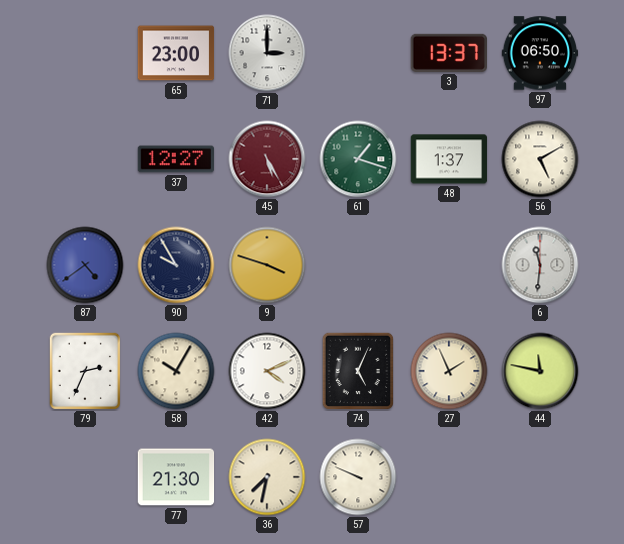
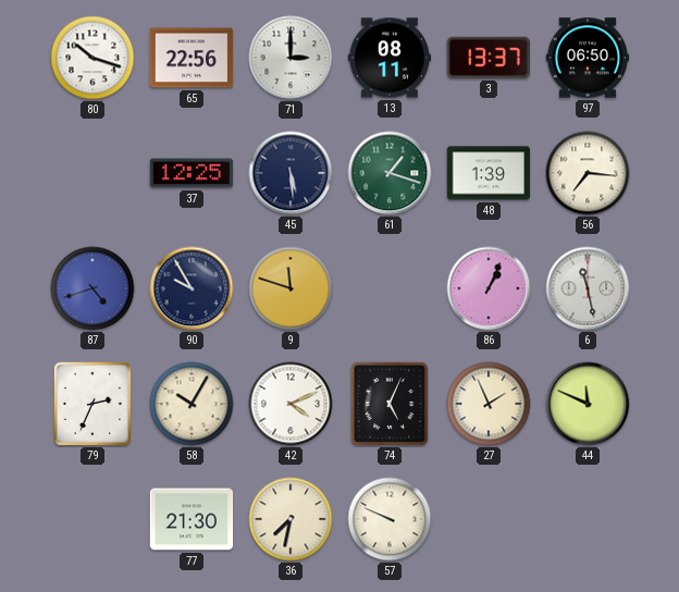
80: none -> 10:18 (92, 58)
65: 23:00 -> 22:56 (192, 58)
13: none -> 08:11 (390, 58)
37: 12:27 -> 12:25 (192, 173)
45: 5:25 -> 5:29 (291, 173)
45 dial: burgundy -> navy (291, 173)
48: 1:37 -> 1:39 (489, 173)
56: 5:10 -> 7:16 (588, 173)
87: 4:39 -> 4:42 (92, 288)
9: 3:48 -> 11:48 (291, 288)
86: none -> 1:04 (489, 288)
6: 11:31 -> 11:28 (588, 288)
44: 11:47 -> 11:49 (588, 404)
